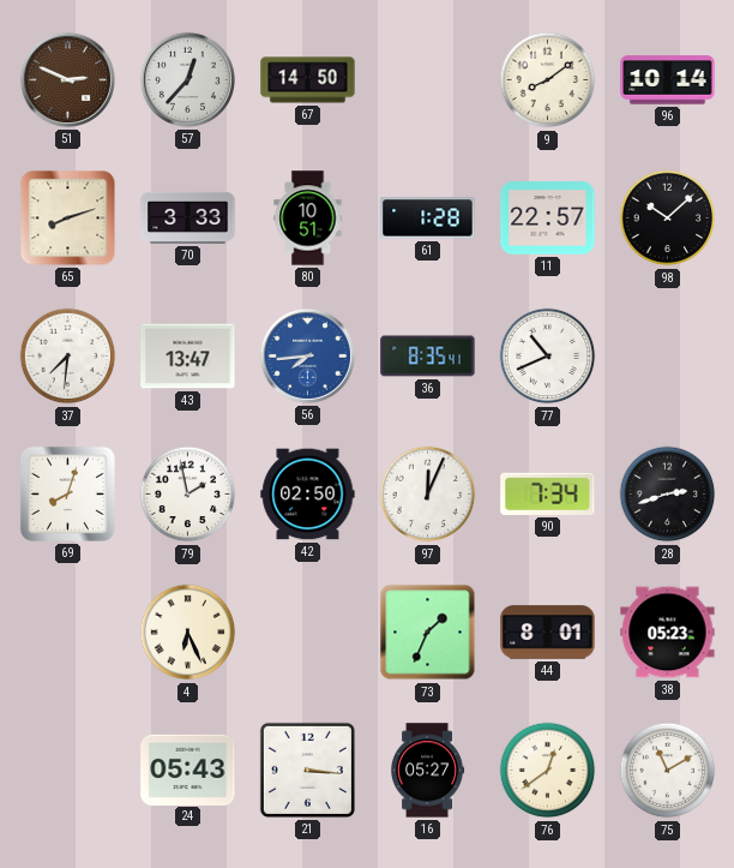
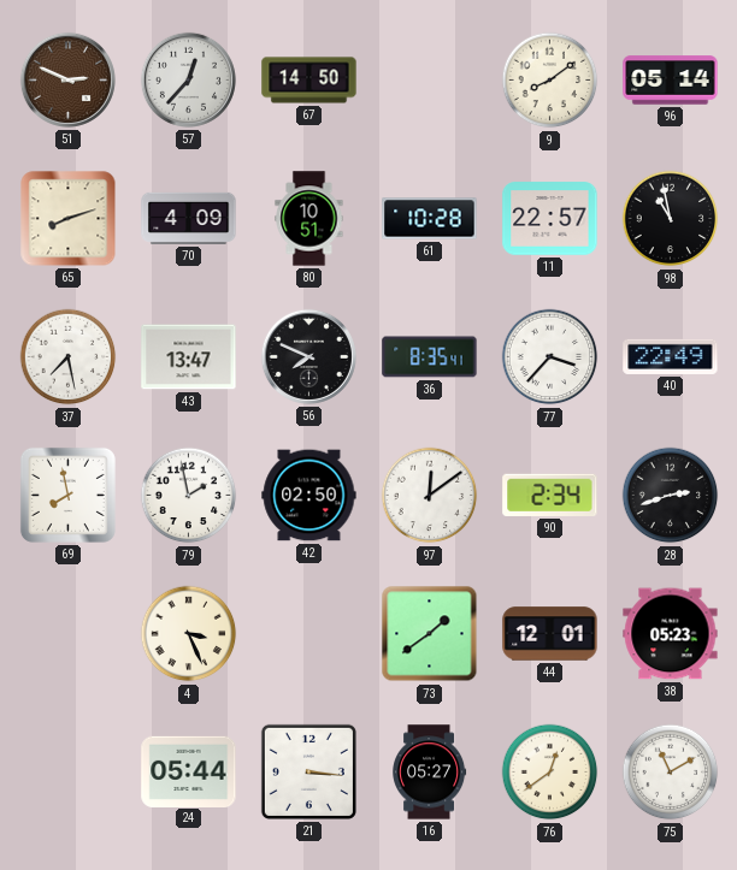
96: 10:14 -> 05:14 (671, 81)
70: 3:33 -> 4:09 (189, 218)
61: 1:28 -> 10:28 (430, 219)
98: 10:08 -> 10:58 (671, 219)
37: 7:31 -> 7:28 (69, 357)
56: 7:44 -> 7:49 (308, 356)
56 dial: blue -> black (308, 356)
77: 10:41 -> 3:37 (550, 357)
40: none -> 22:49 (671, 356)
69: 8:03 -> 7:58 (67, 495)
97: 12:04 -> 12:09 (430, 496)
90: 7:34 -> 2:34 (550, 495)
4: 6:26 -> 3:26 (189, 634)
73: 1:34 -> 1:39 (430, 634)
44: 8:01 -> 12:01 (550, 634)
24: 05:43 -> 05:44 (189, 771)
